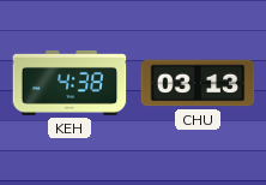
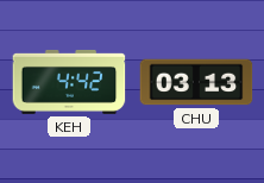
KEH: 4:38 -> 4:42 (69, 82)
